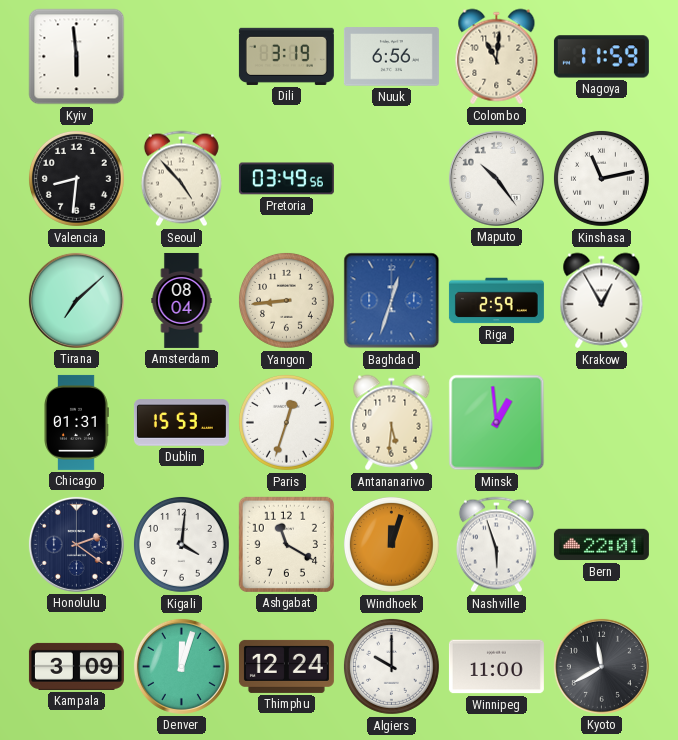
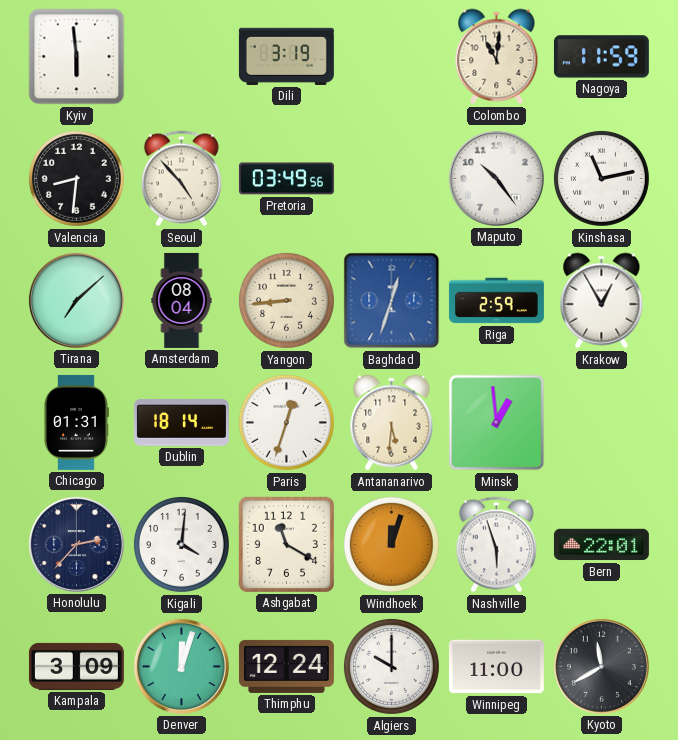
Nuuk: 6:56 -> none (391, 57)
Dublin: 15:53 -> 18:14 (181, 423)
Honolulu: 2:21 -> 2:37 (76, 544)
